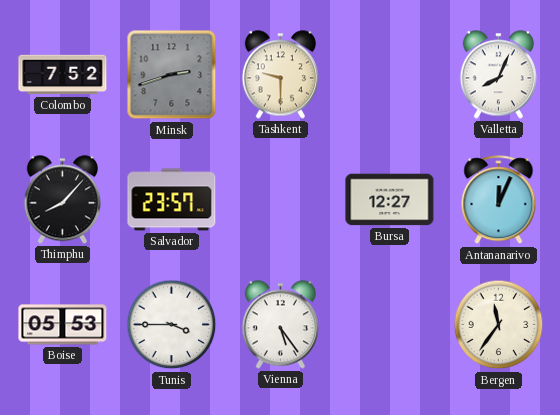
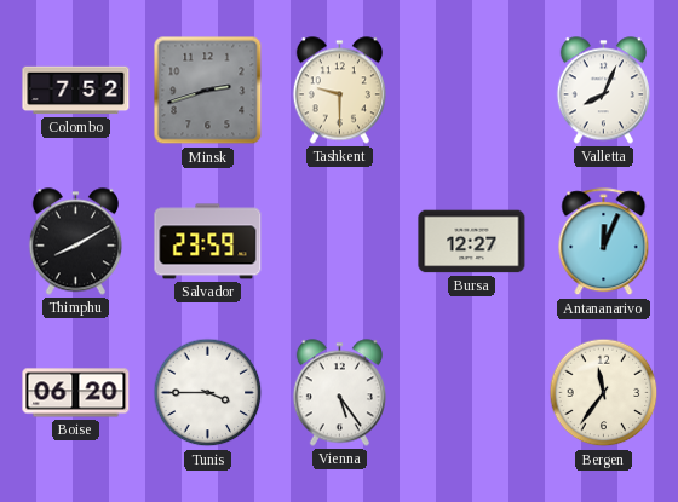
Thimphu: 8:07 -> 8:10 (75, 242)
Salvador: 23:57 -> 23:59 (208, 242)
Boise: 05:53 -> 06:20 (76, 393)
